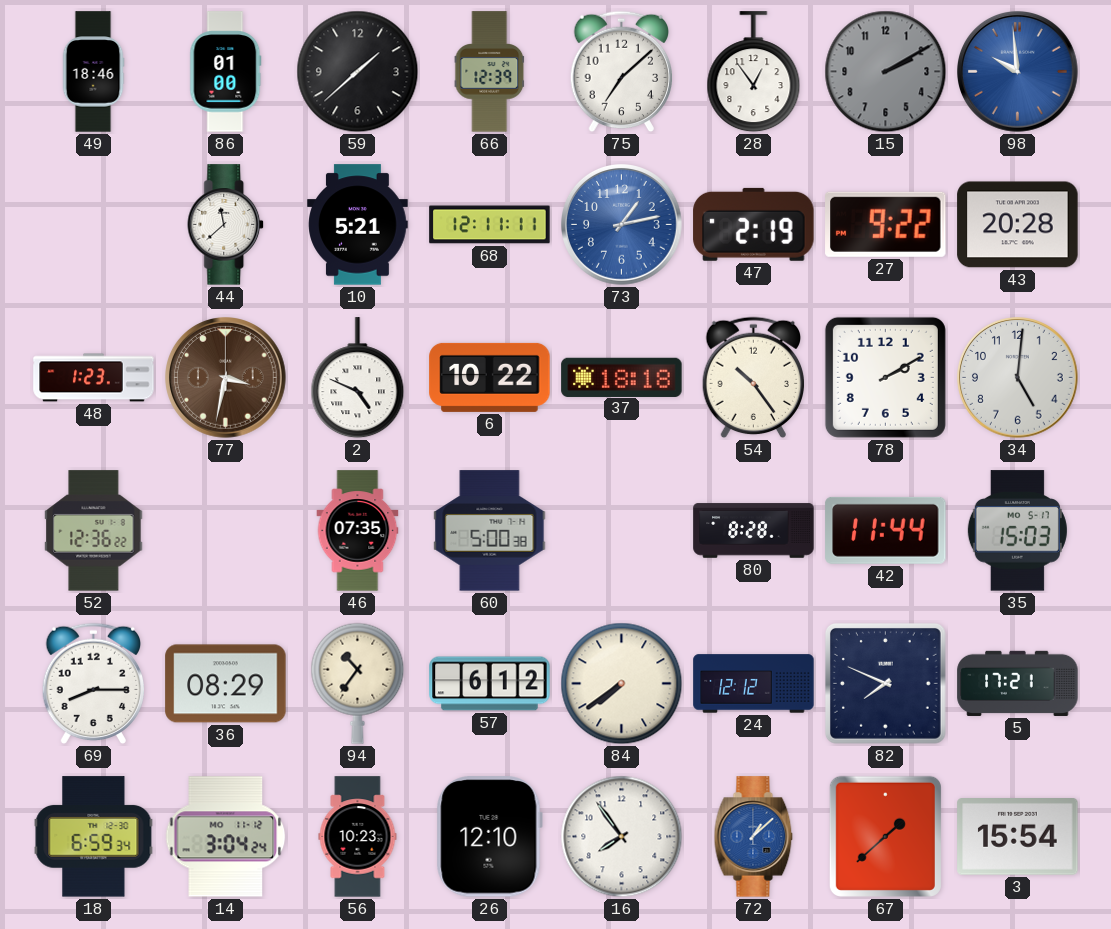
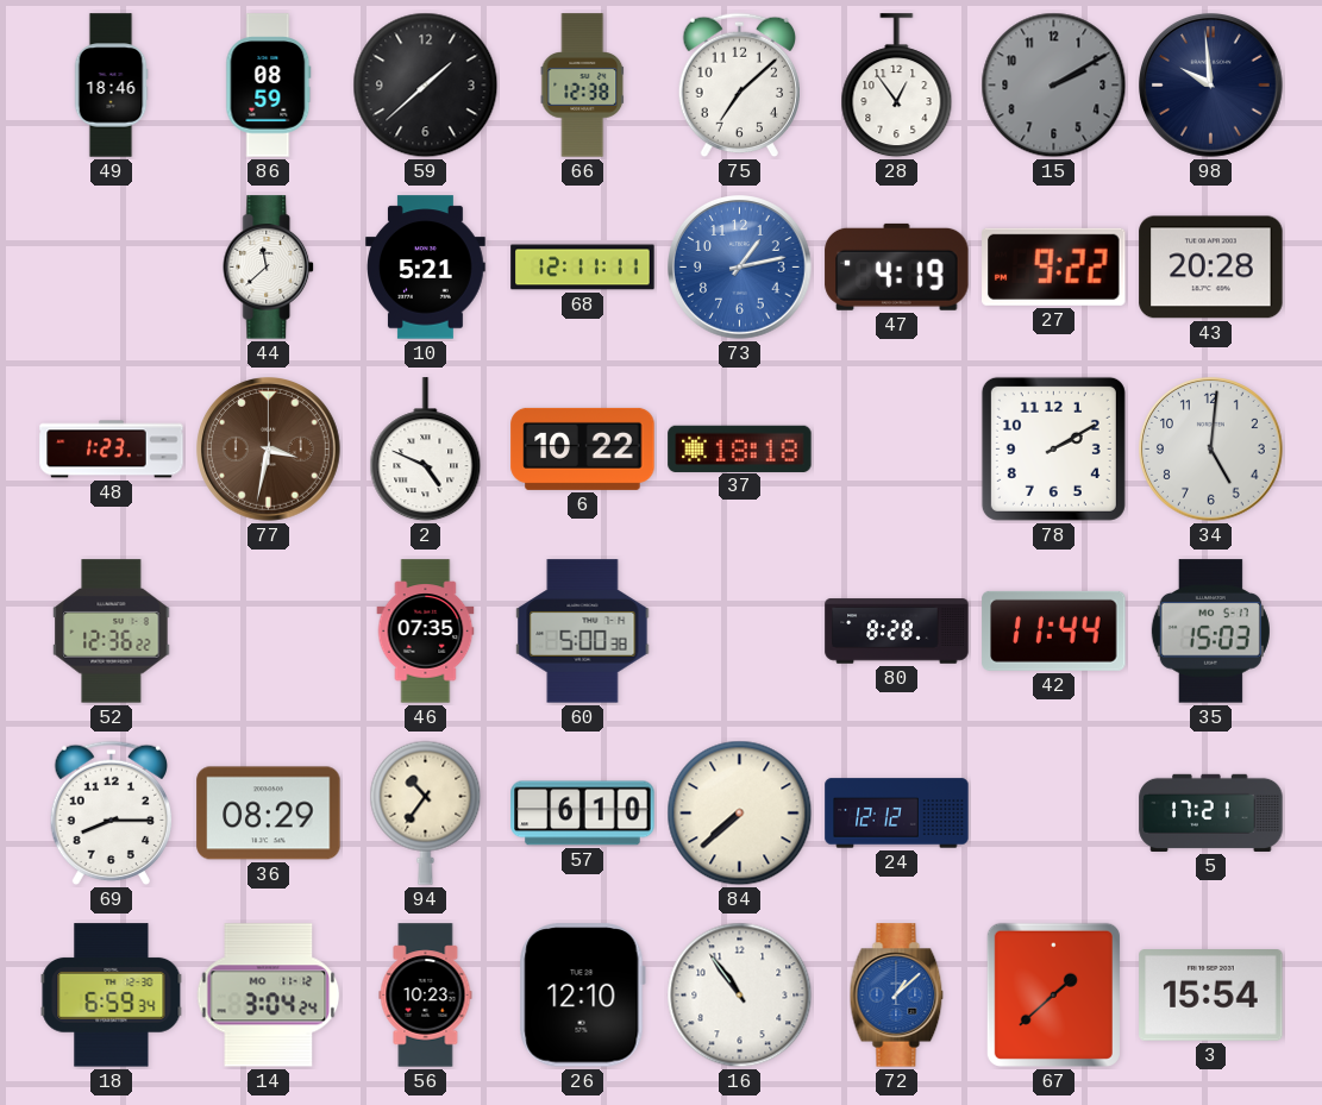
86: 01:00 -> 08:59 (269, 86)
66: 12:39 -> 12:38 (583, 86)
98 dial: blue -> navy (1211, 86)
47: 2:19 -> 4:19 (897, 266)
54: 10:24 -> none (754, 378)
57: 6:12 -> 6:10 (583, 814)
84: 7:39 -> 7:38 (740, 814)
82: 7:49 -> none (885, 683)
16: 7:54 -> 10:54 (740, 996)
